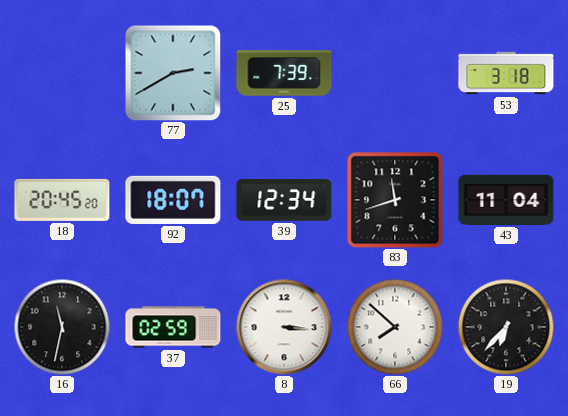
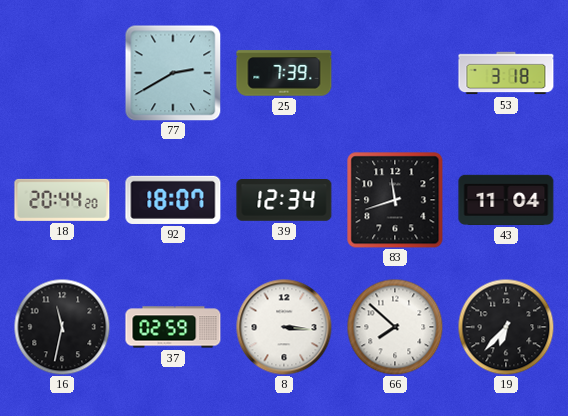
18: 20:45 -> 20:44 (62, 200)
